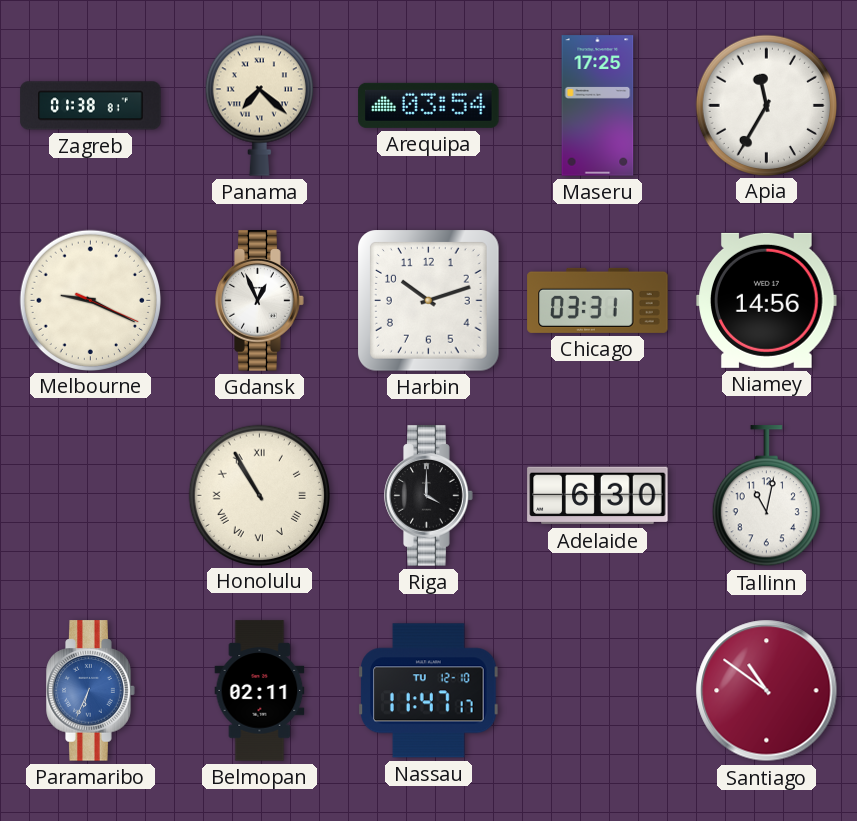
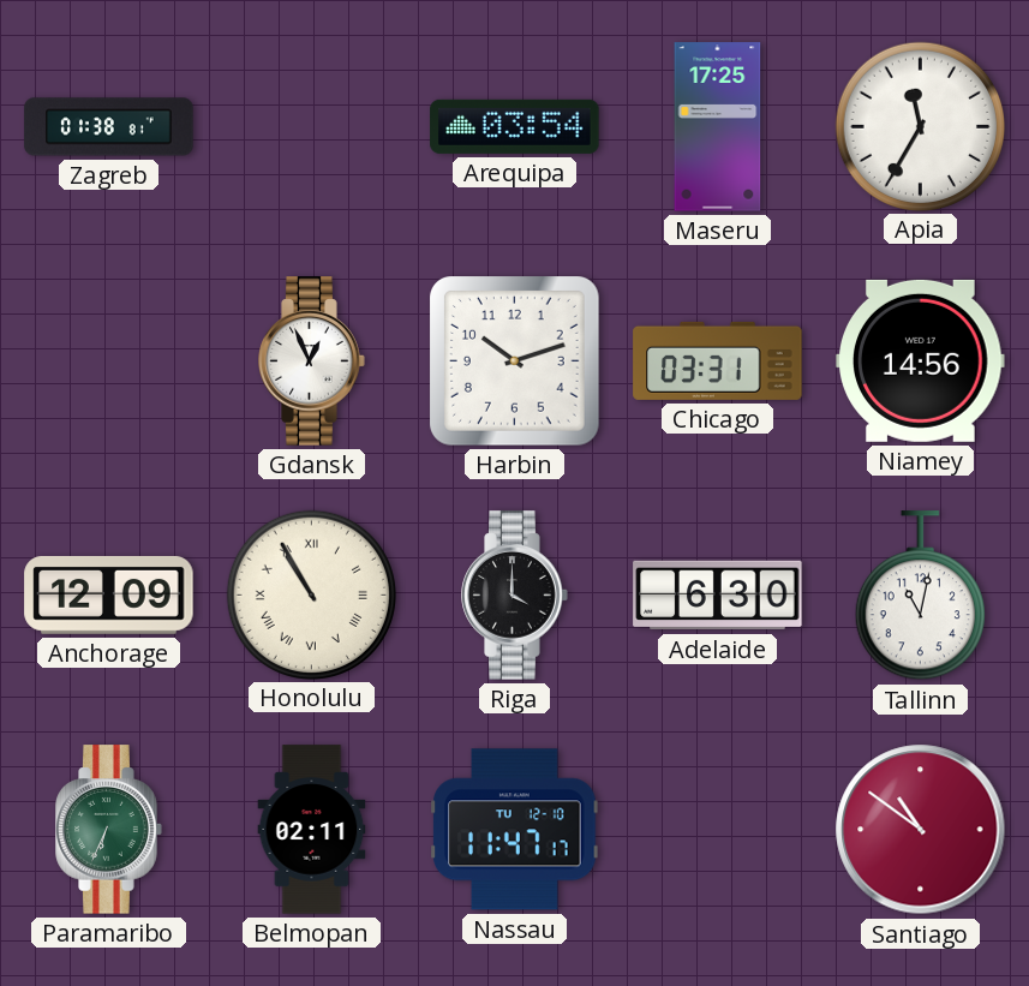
Panama: 7:22 -> none (259, 105)
Melbourne: 9:19 -> none (90, 300)
Anchorage: none -> 12:09 (109, 594)
Paramaribo dial: blue -> green (109, 830)
